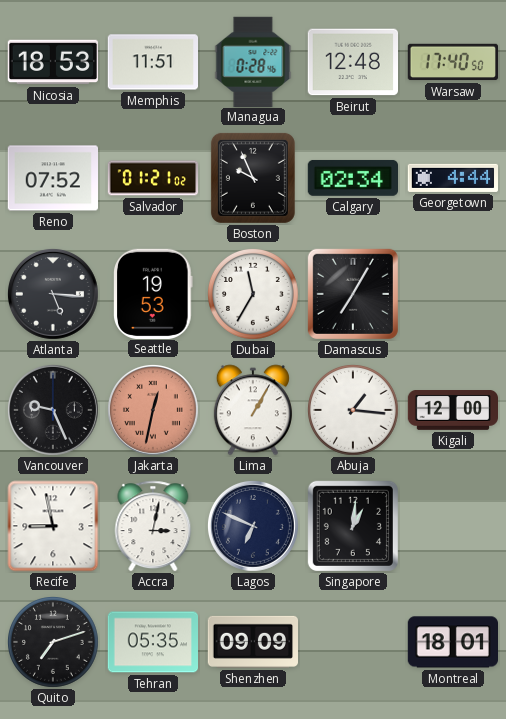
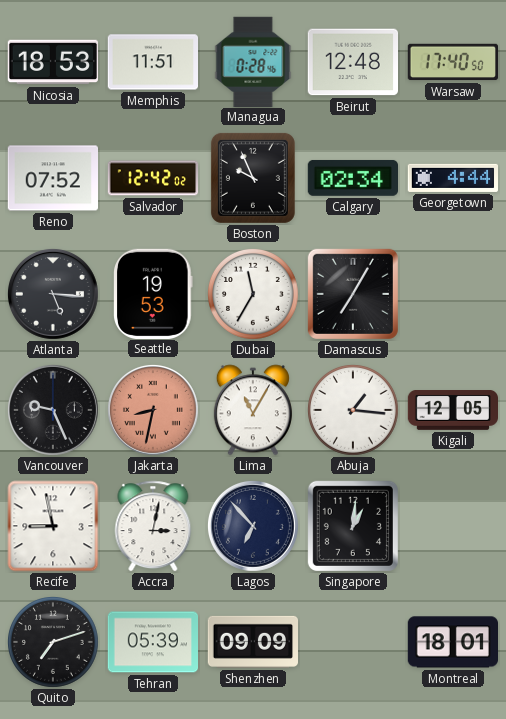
Salvador: 01:21 -> 12:42 (153, 178)
Jakarta: 12:32 -> 8:32 (153, 410)
Lima: 1:05 -> 11:05 (253, 410)
Kigali: 12:00 -> 12:05 (453, 411)
Lagos: 6:49 -> 6:53 (253, 526)
Tehran: 05:35 -> 05:39 (152, 642)
